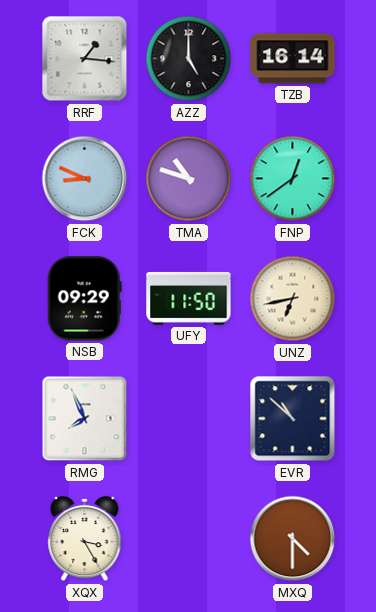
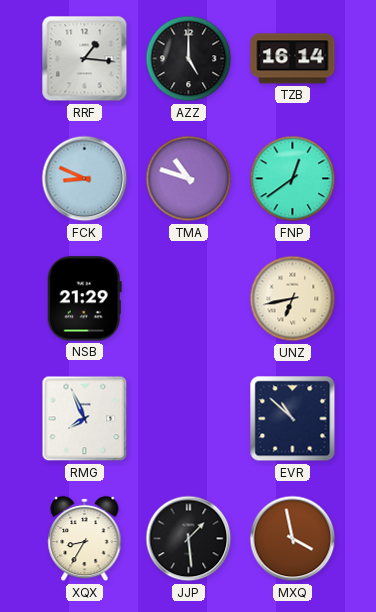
NSB: 09:29 -> 21:29 (84, 299)
UFY: 11:50 -> none (189, 298)
XQX: 3:25 -> 8:35 (85, 539)
JJP: none -> 1:29 (189, 539)
MXQ: 4:30 -> 3:58 (293, 539)
